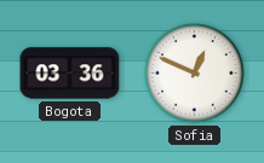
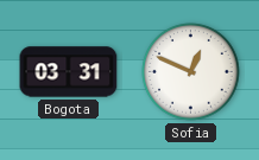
Bogota: 03:36 -> 03:31 (69, 72)
